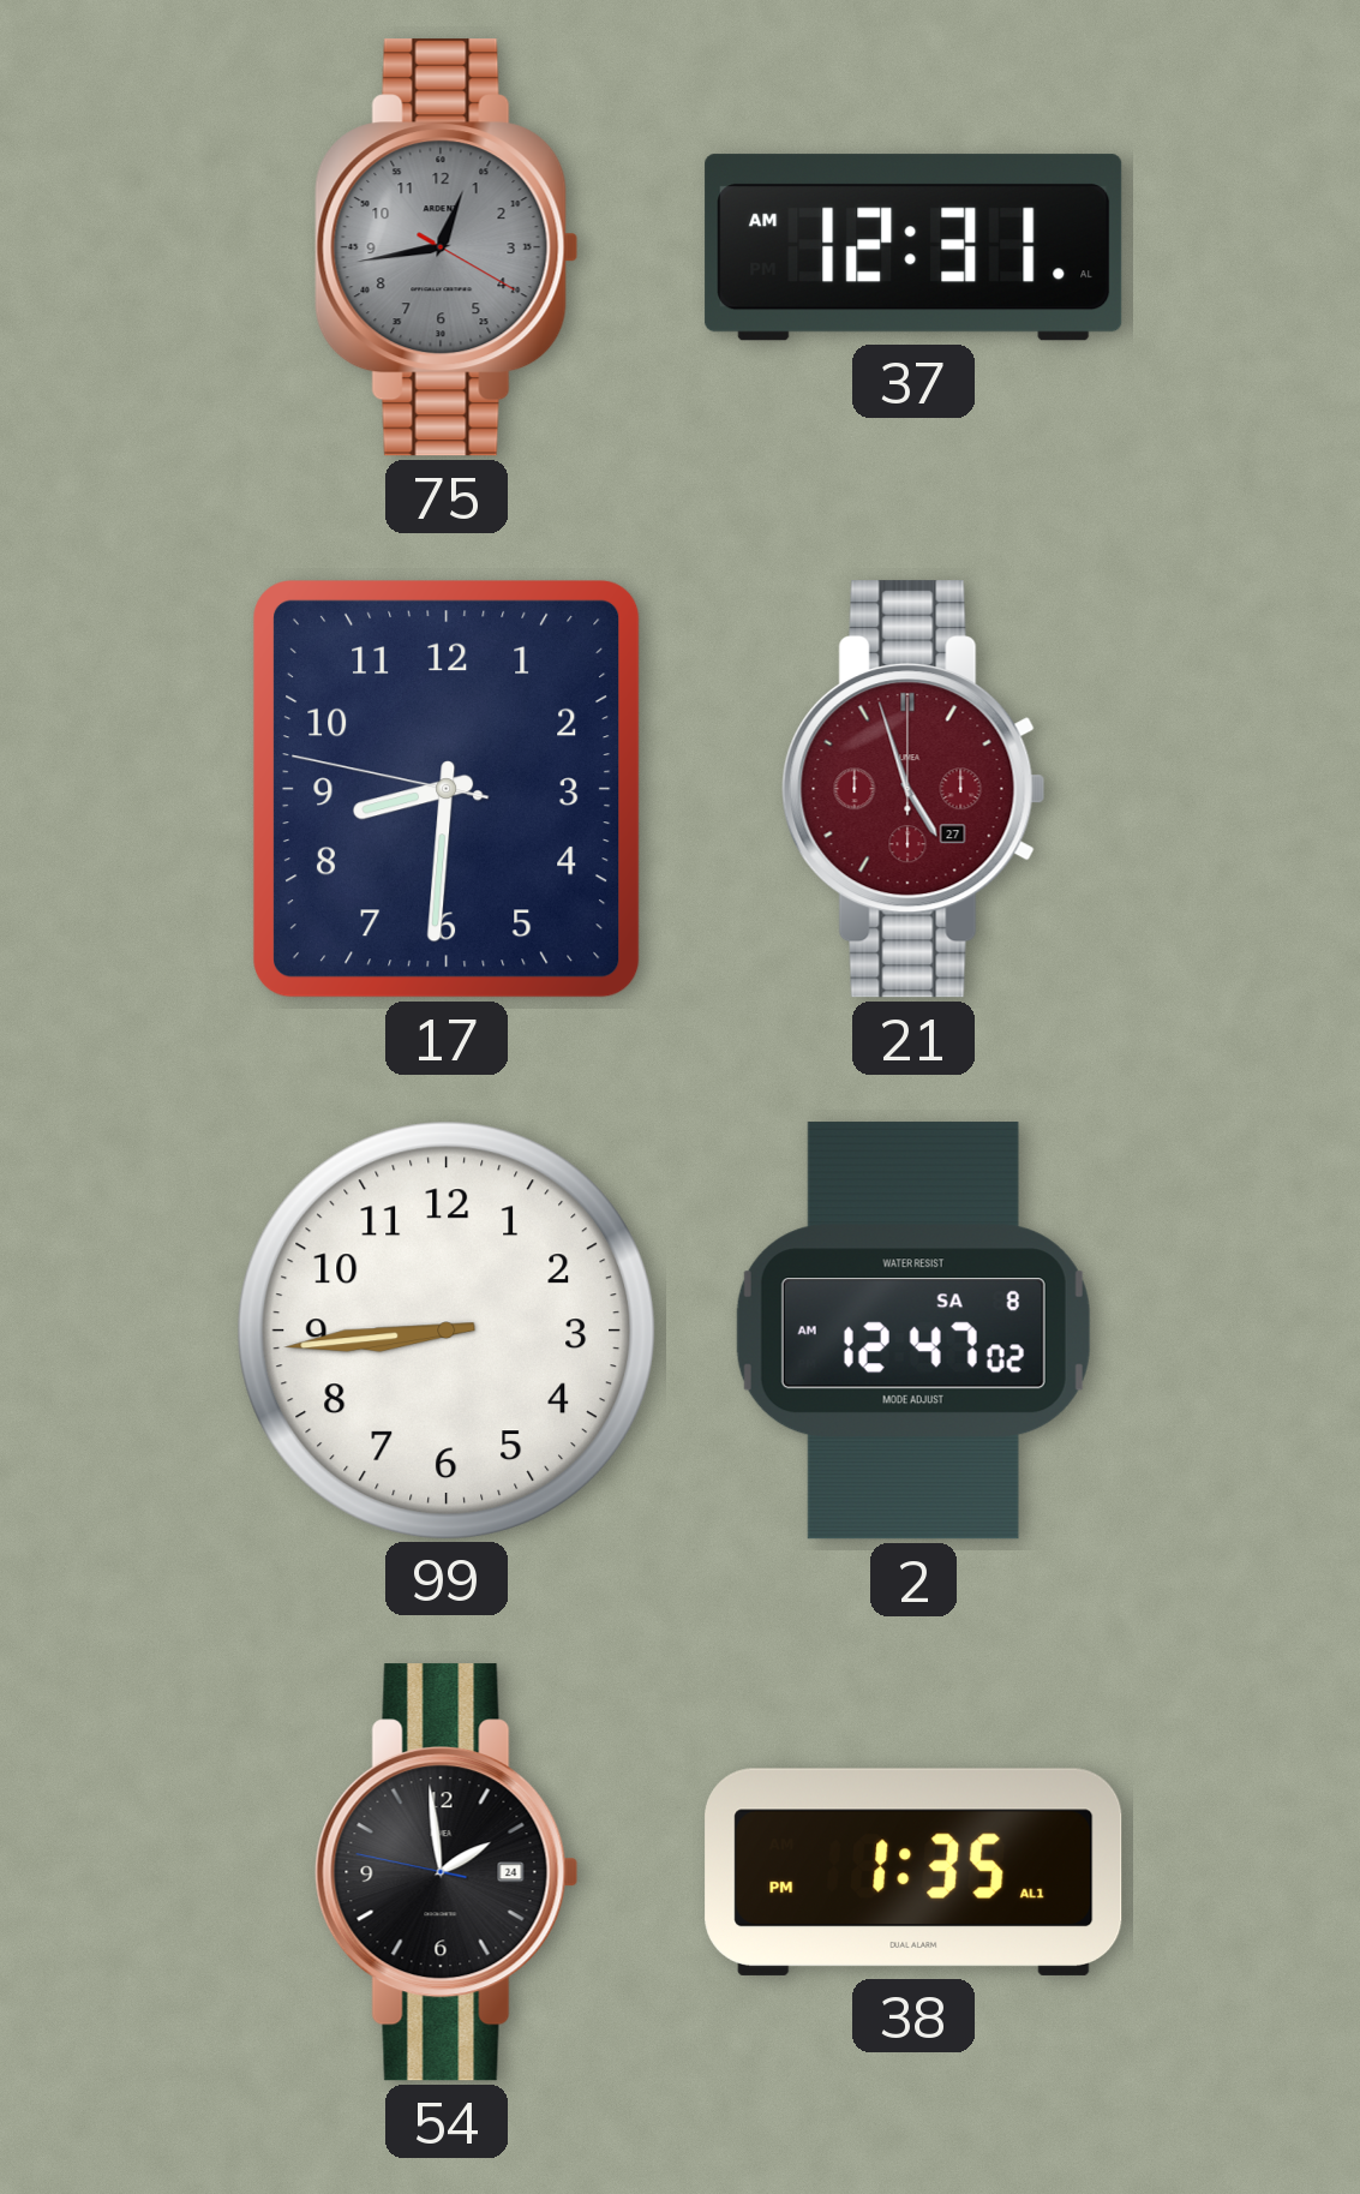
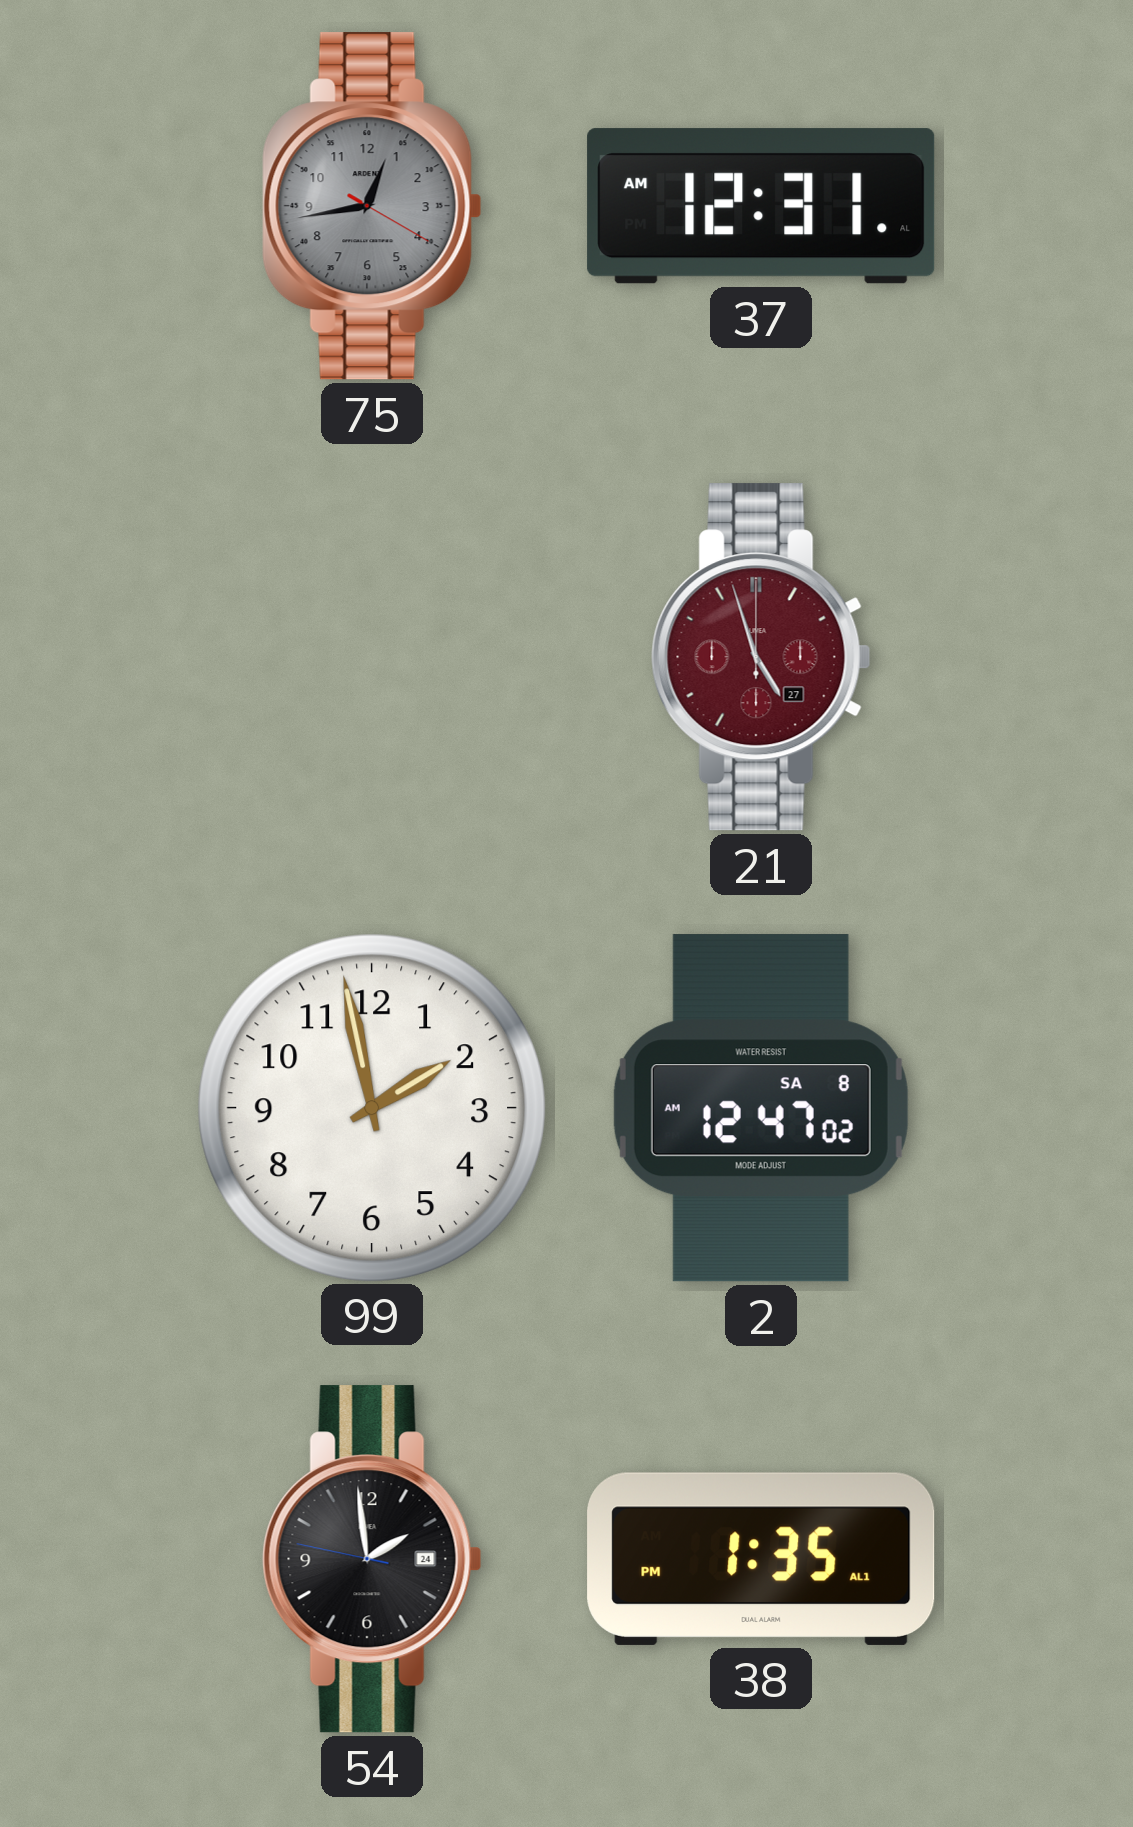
17: 8:30 -> none (448, 789)
99: 8:44 -> 1:58 (371, 1107)
